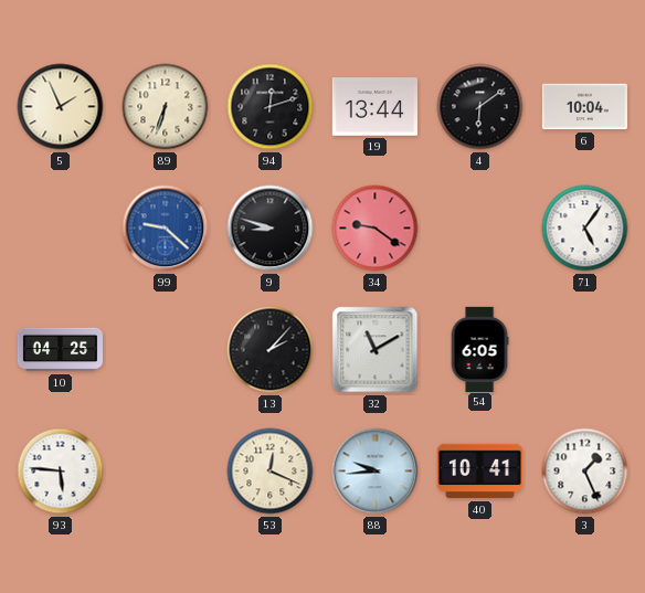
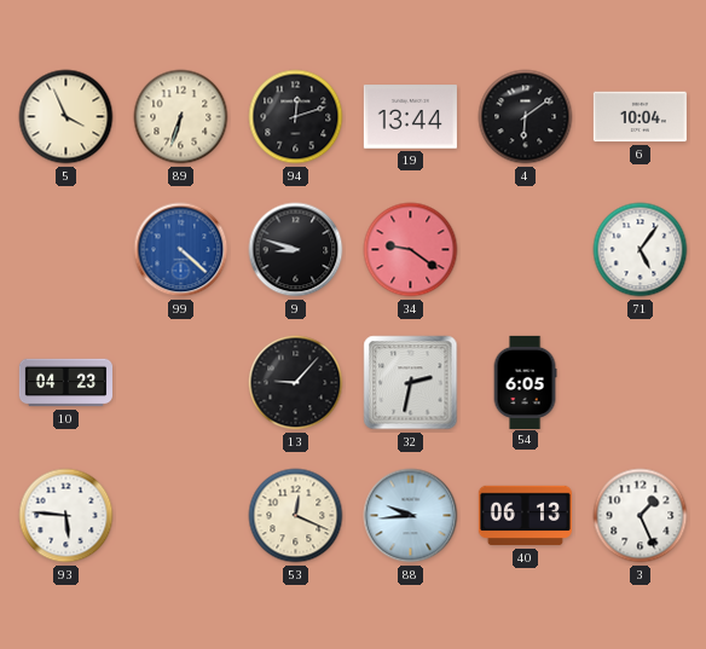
5: 1:56 -> 3:56 (66, 117)
99: 9:22 -> 4:22 (181, 250)
10: 04:25 -> 04:23 (65, 383)
13: 2:07 -> 9:07 (296, 383)
32: 11:10 -> 2:32 (411, 383)
40: 10:41 -> 06:13 (525, 516)
